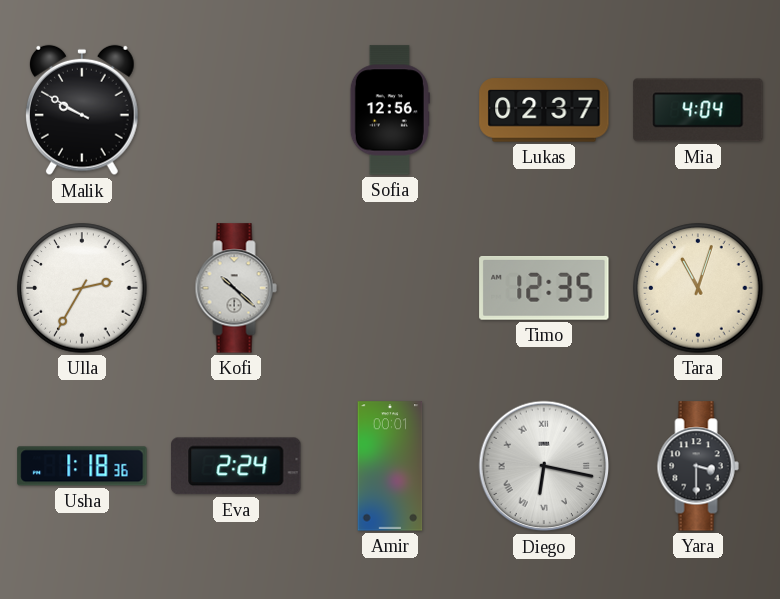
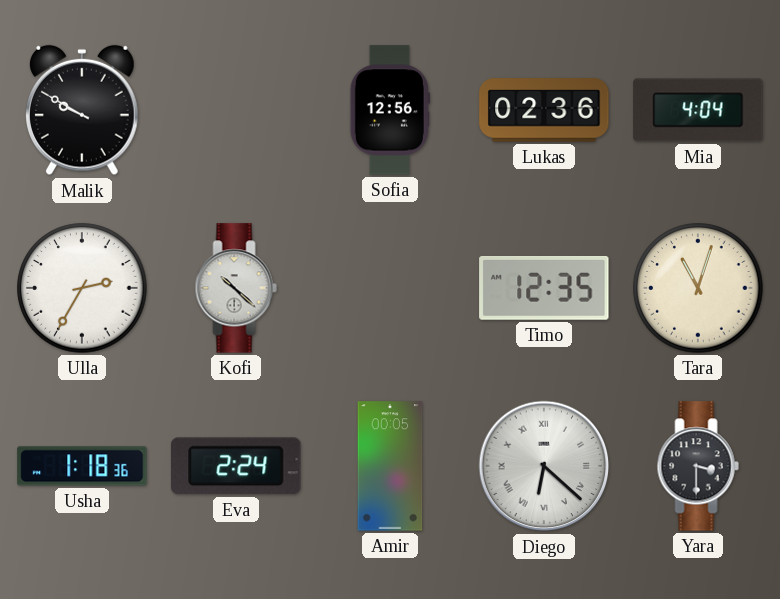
Lukas: 02:37 -> 02:36 (544, 110)
Amir: 00:01 -> 00:05 (390, 466)
Diego: 6:17 -> 6:22 (544, 466)
